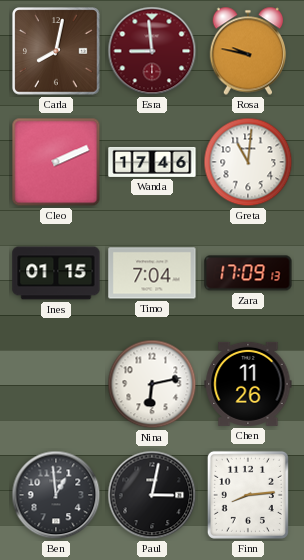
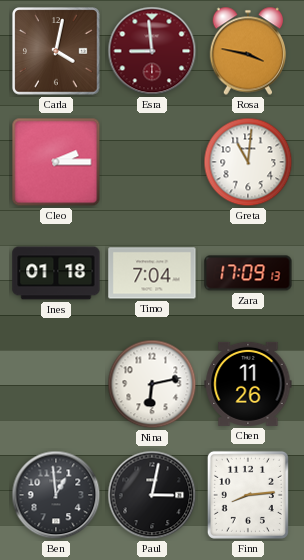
Carla: 8:02 -> 4:02 (56, 51)
Rosa: 9:47 -> 3:47 (248, 51)
Cleo: 2:11 -> 2:15 (56, 162)
Wanda: 17:46 -> none (152, 162)
Ines: 01:15 -> 01:18 (56, 273)
